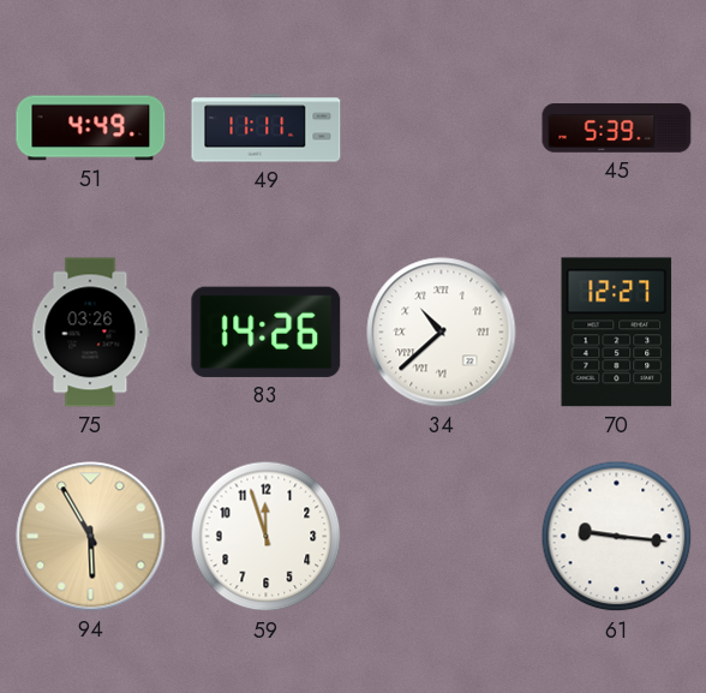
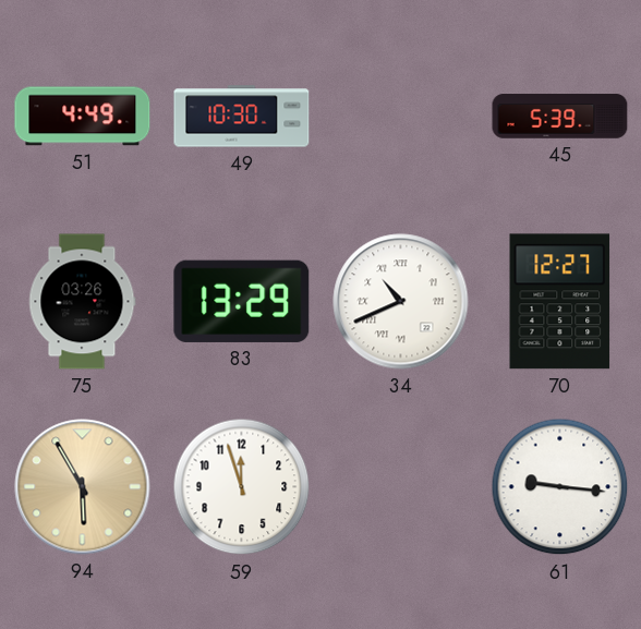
49: 11:11 -> 10:30 (242, 117)
83: 14:26 -> 13:29 (242, 301)
34: 10:38 -> 10:41 (401, 302)
